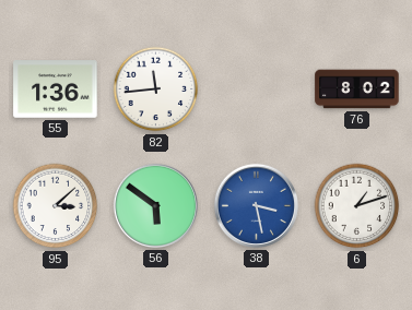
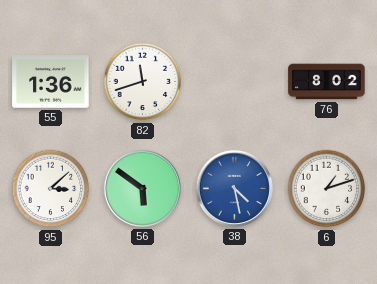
82: 11:44 -> 11:42 (143, 82)
38: 3:28 -> 4:28 (234, 188)
